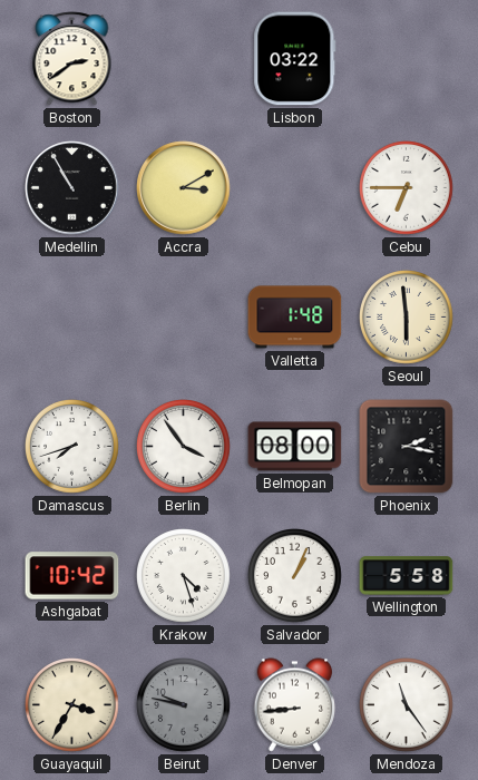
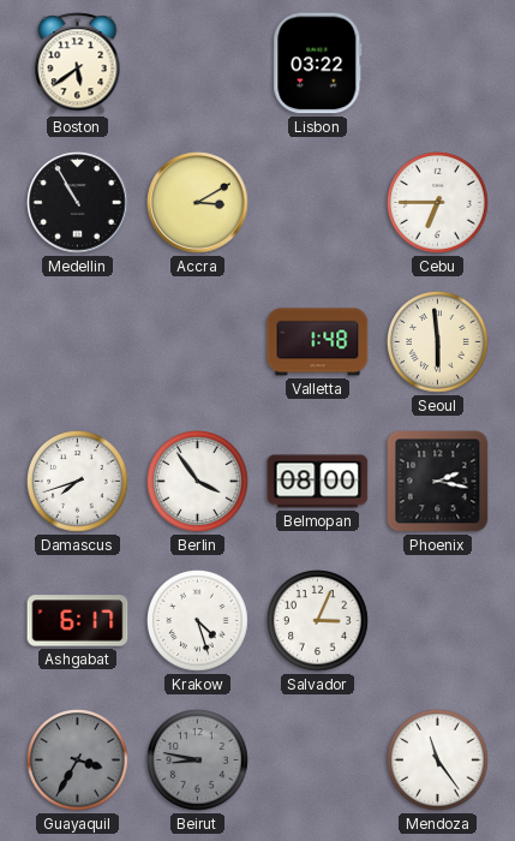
Boston: 2:39 -> 5:39 (78, 64)
Ashgabat: 10:42 -> 6:17 (78, 621)
Salvador: 1:04 -> 3:04 (318, 621)
Wellington: 5:58 -> none (407, 576)
Guayaquil dial: cream -> grey (78, 761)
Beirut: 9:47 -> 8:47 (198, 761)
Denver: 8:44 -> none (295, 705)
